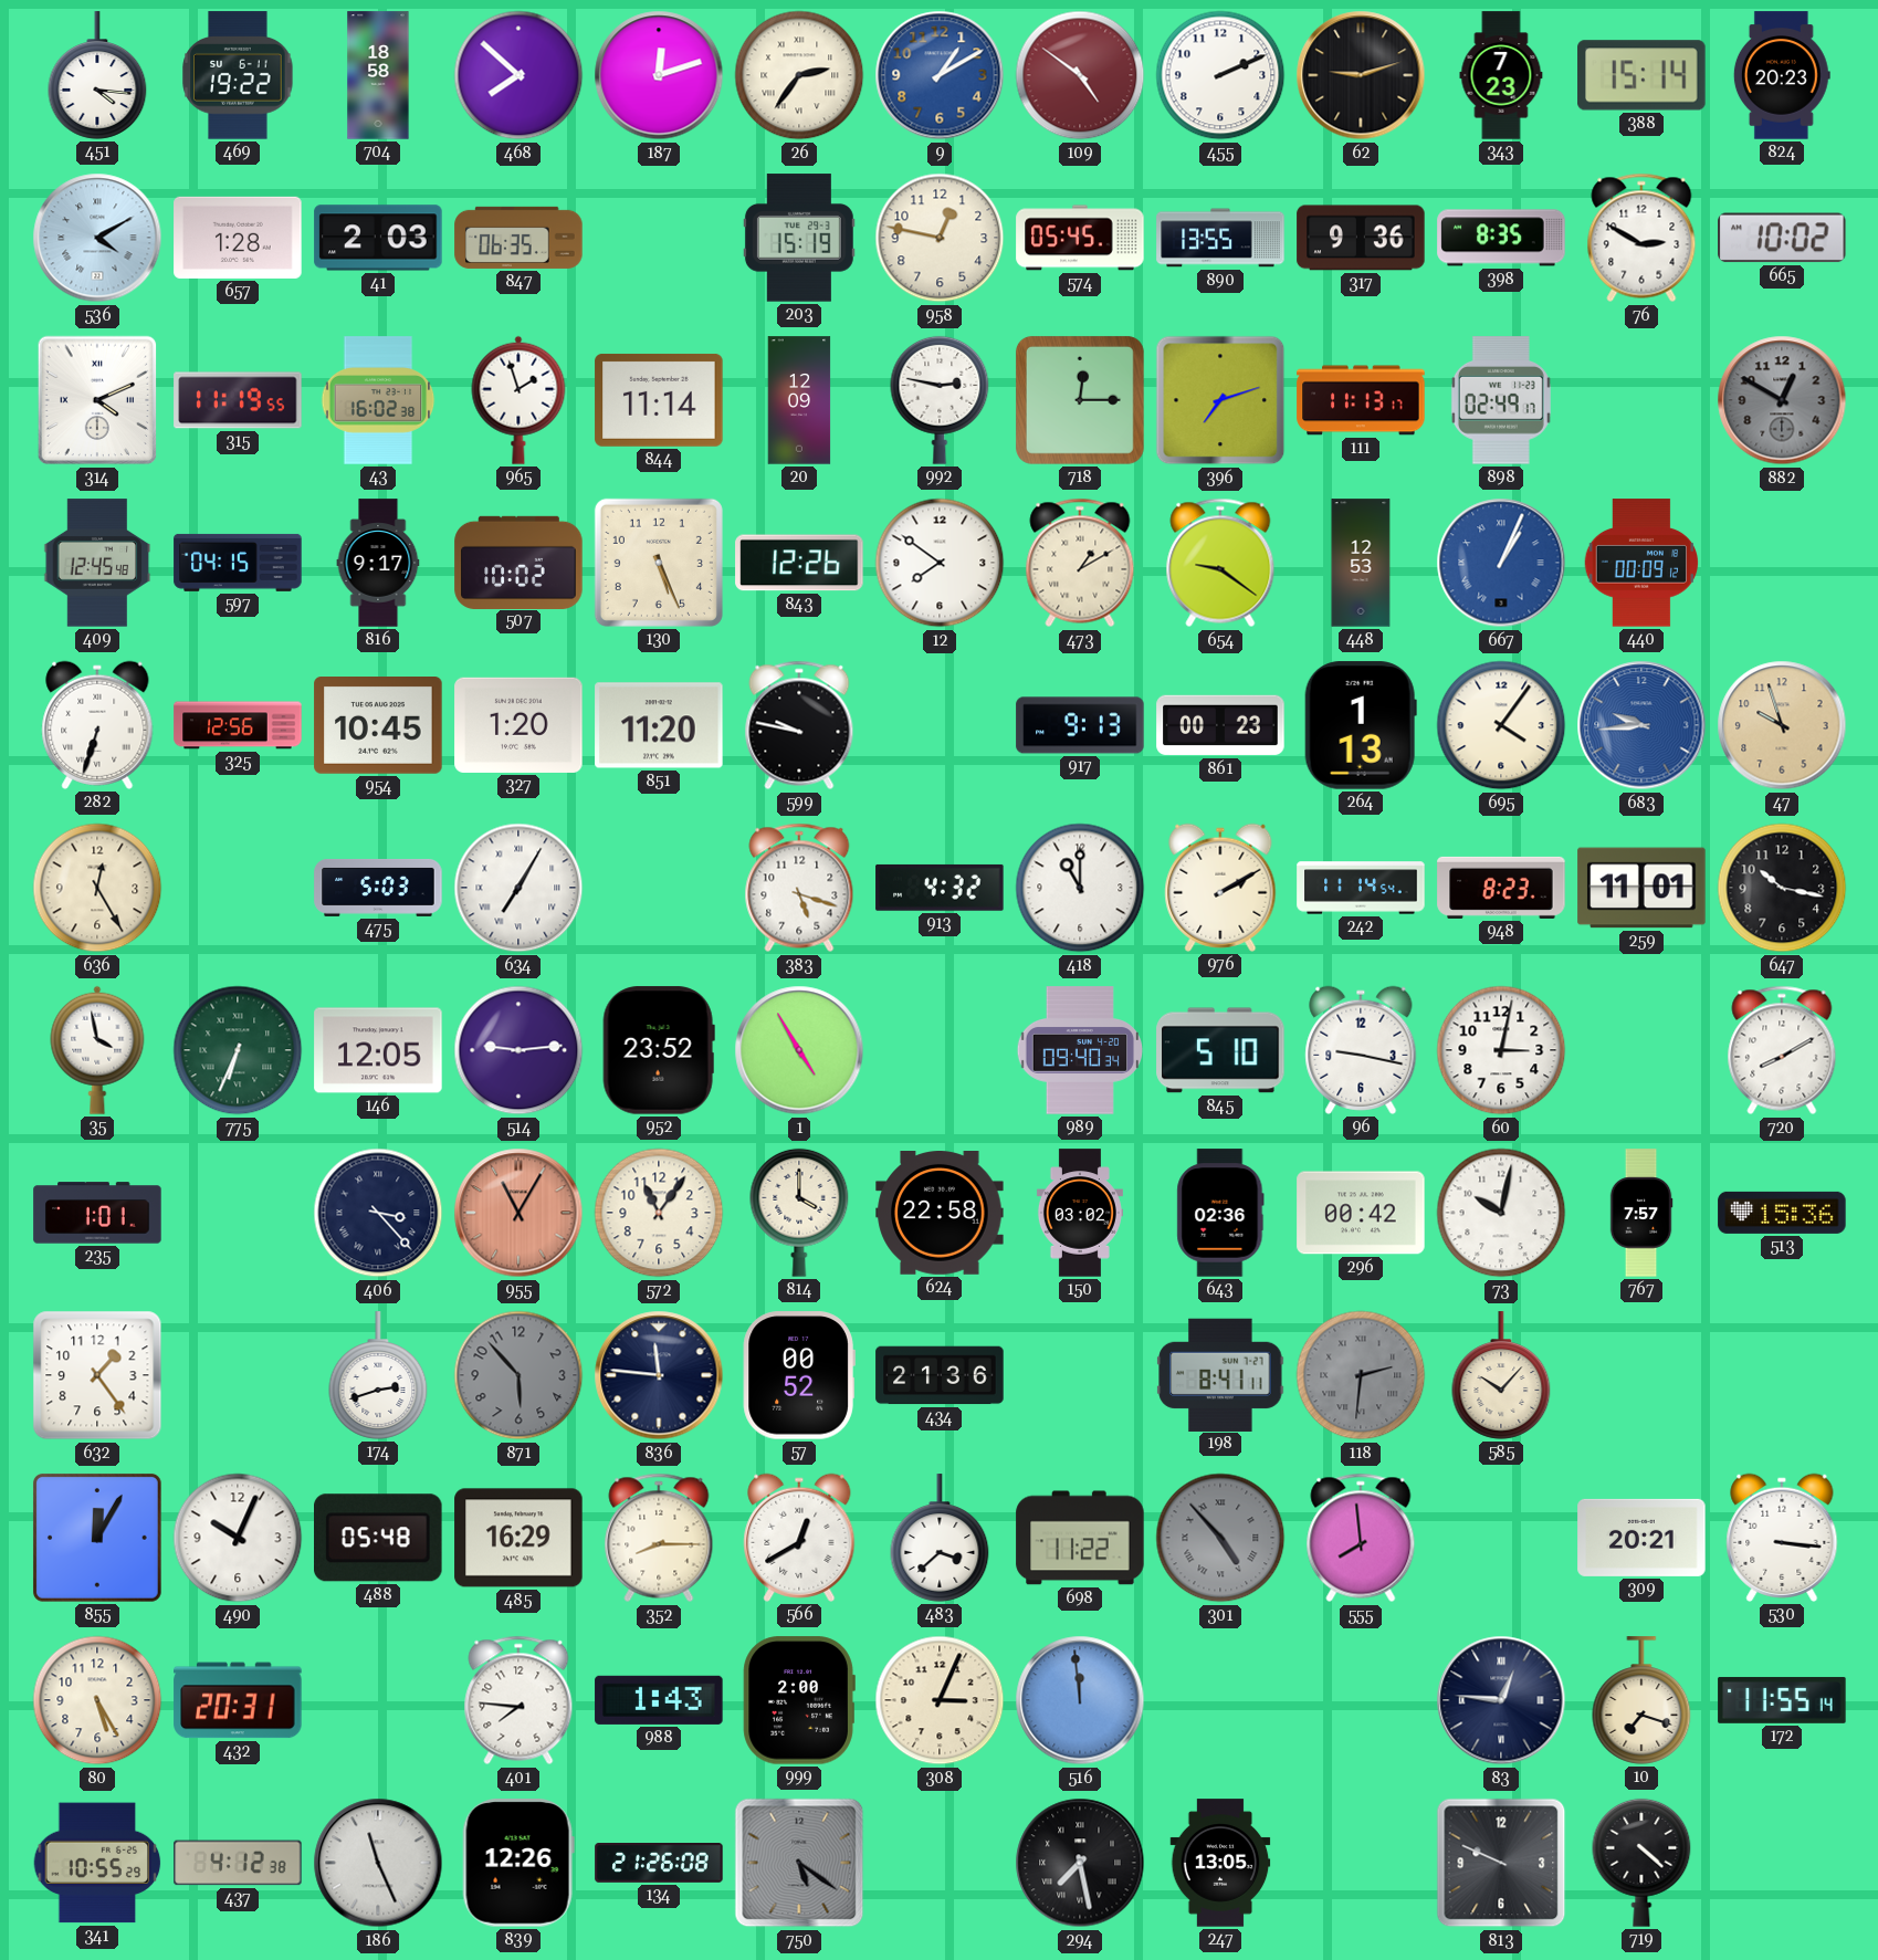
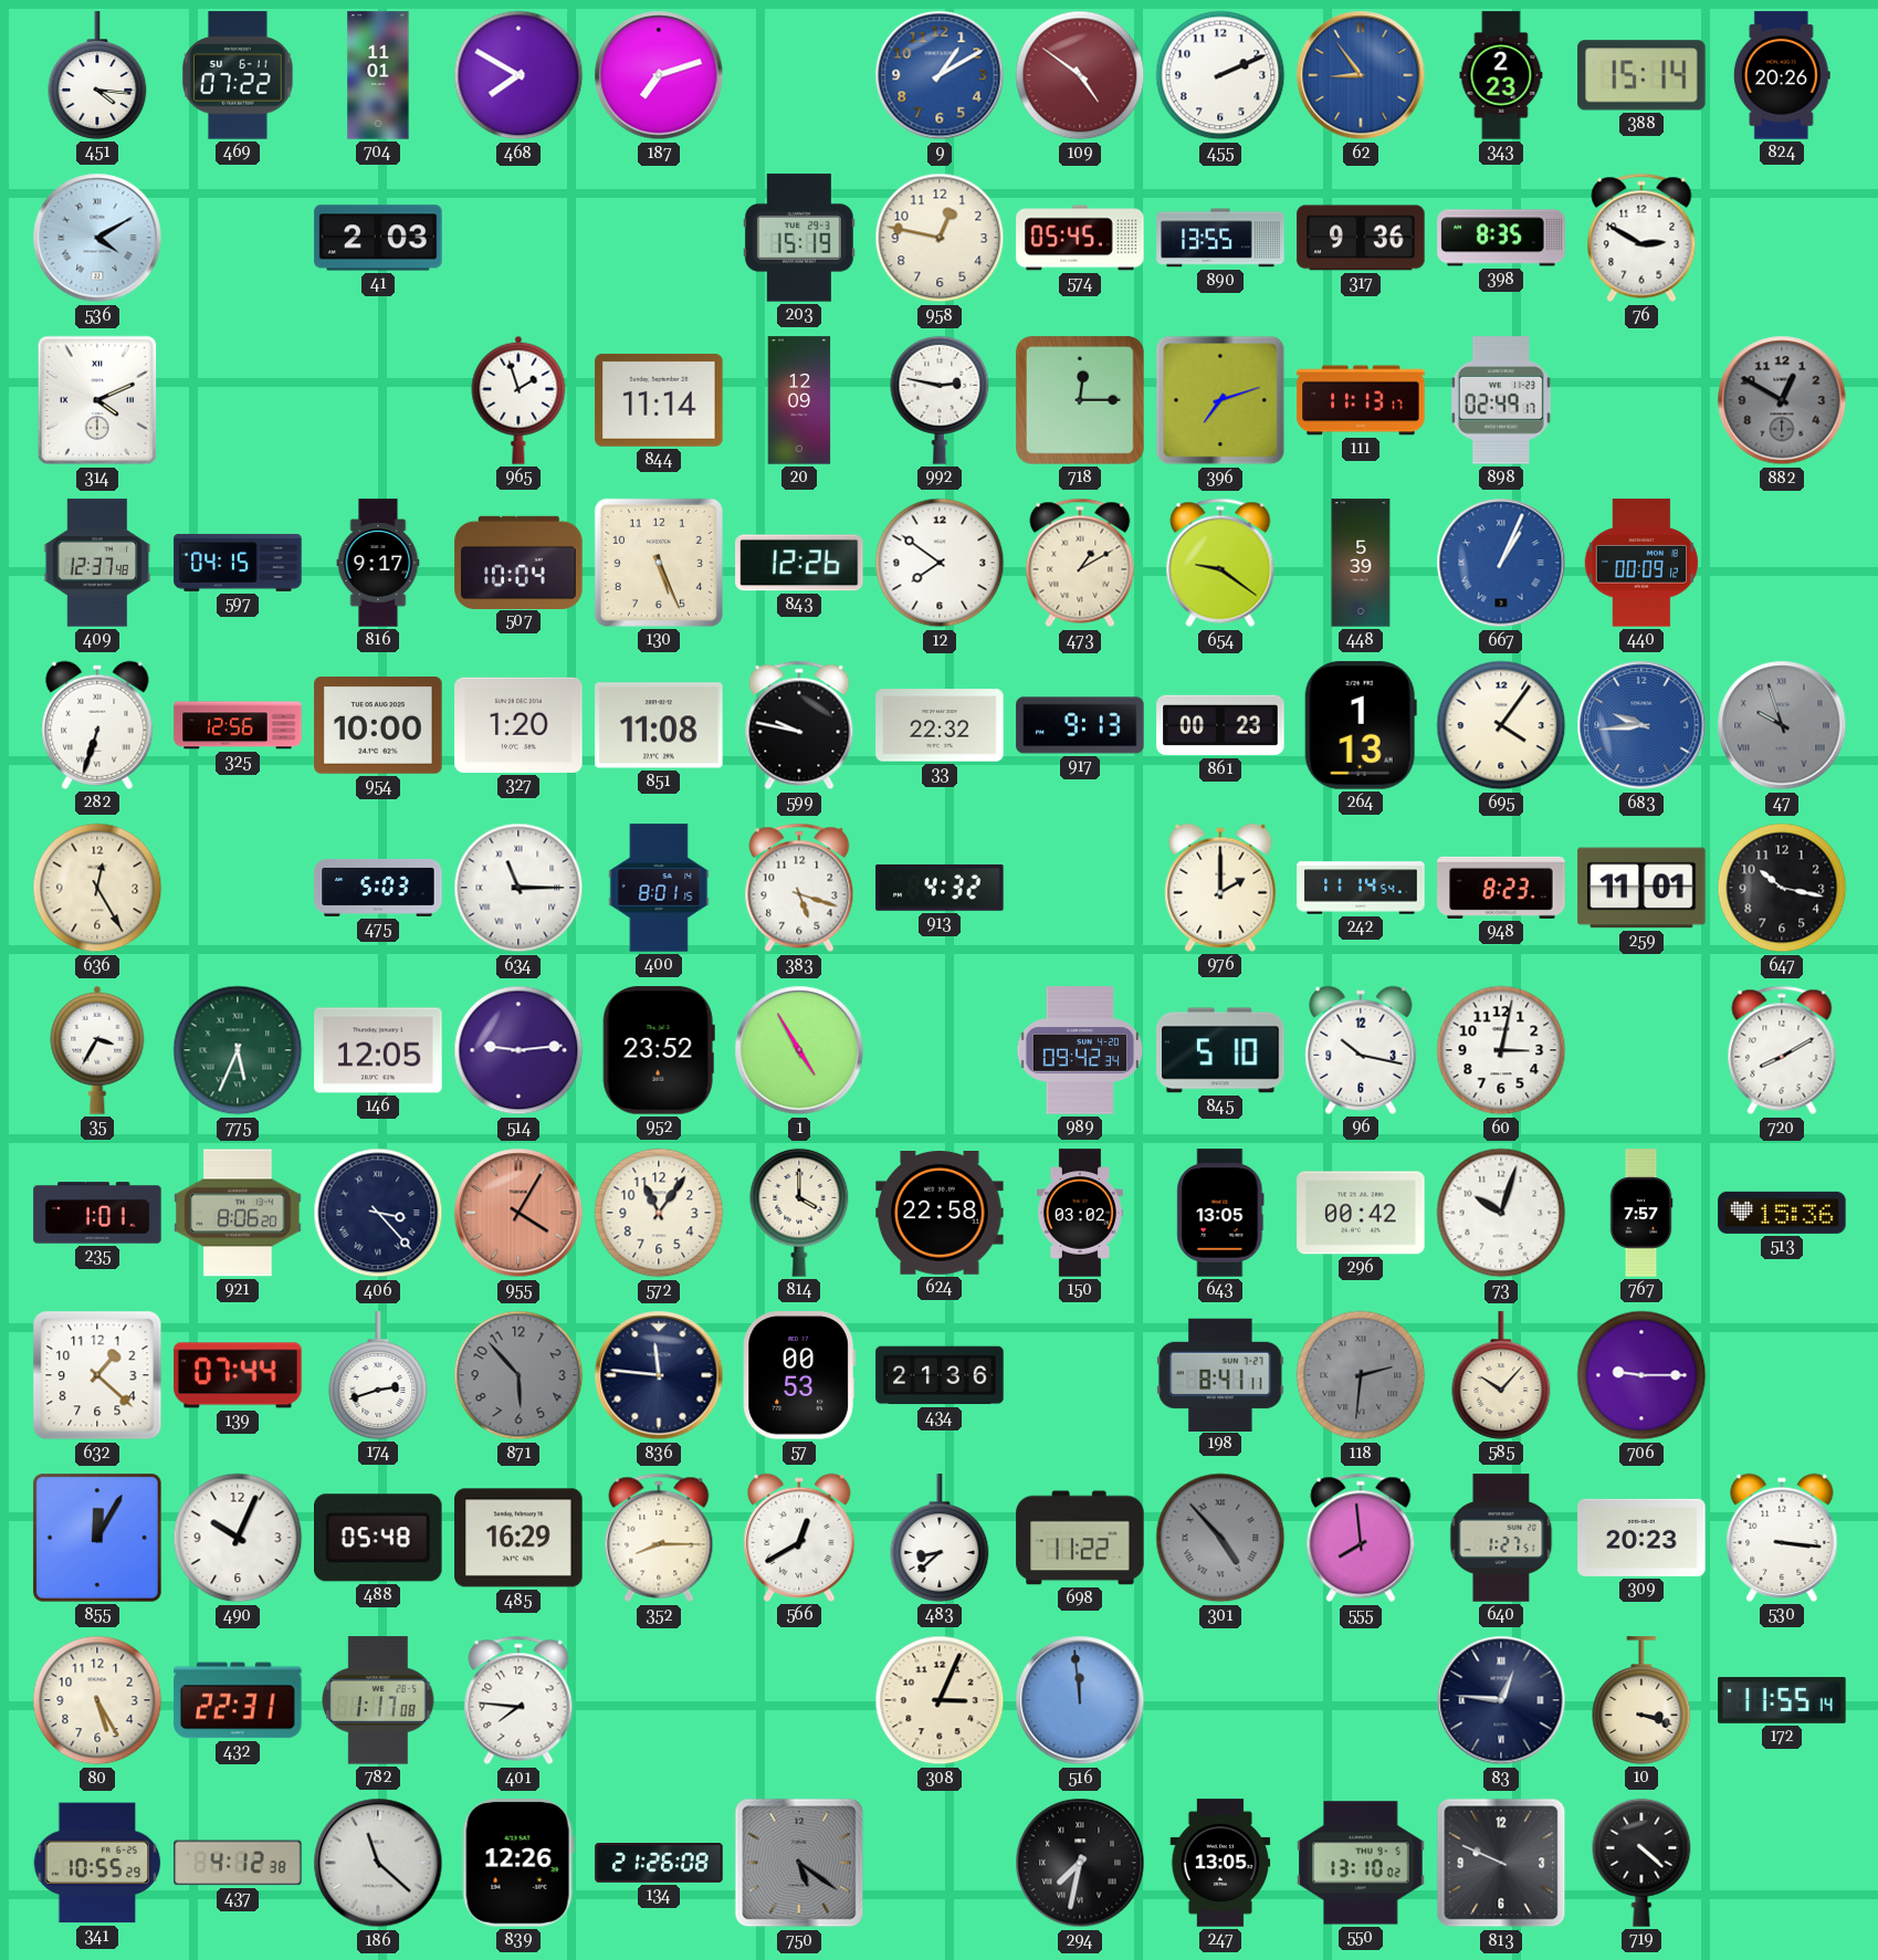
469: 19:22 -> 07:22 (238, 75)
704: 18:58 -> 11:01 (378, 75)
468: 7:52 -> 7:50 (518, 75)
187: 12:12 -> 7:12 (659, 75)
26: 2:36 -> none (799, 75)
62: 9:12 -> 8:54 (1361, 75)
62 dial: black -> blue (1361, 75)
343: 7:23 -> 2:23 (1501, 75)
824: 20:23 -> 20:26 (1782, 75)
657: 1:28 -> none (238, 238)
847: 06:35 -> none (518, 238)
665: 10:02 -> none (1783, 238)
315: 11:19 -> none (238, 400)
43: 16:02 -> none (378, 400)
409: 12:45 -> 12:37 (97, 563)
507: 10:02 -> 10:04 (518, 562)
448: 12:53 -> 5:39 (1361, 563)
954: 10:45 -> 10:00 (378, 726)
851: 11:20 -> 11:08 (659, 725)
33: none -> 22:32 (940, 725)
47 dial: champagne -> grey (1782, 725)
47 numerals: Arabic -> Roman (1782, 725)
634: 7:05 -> 11:15 (518, 888)
400: none -> 8:01 (659, 888)
418: 11:00 -> none (1080, 888)
976: 2:10 -> 2:00 (1220, 888)
35: 3:58 -> 3:35 (97, 1050)
775: 6:34 -> 5:34 (238, 1050)
989: 09:40 -> 09:42 (1079, 1050)
96: 9:17 -> 10:17 (1361, 1050)
921: none -> 8:06 (238, 1213)
955: 11:05 -> 4:05 (518, 1213)
643: 02:36 -> 13:05 (1220, 1213)
73: 10:02 -> 10:03 (1501, 1213)
632: 1:24 -> 1:22 (97, 1375)
139: none -> 07:44 (238, 1375)
57: 00:52 -> 00:53 (799, 1375)
706: none -> 9:15 (1641, 1375)
483: 3:38 -> 8:38 (940, 1538)
640: none -> 1:27 (1501, 1538)
309: 20:21 -> 20:23 (1641, 1538)
432: 20:31 -> 22:31 (238, 1700)
782: none -> 1:17 (378, 1700)
988: 1:43 -> none (659, 1700)
999: 2:00 -> none (799, 1700)
10: 7:18 -> 3:18 (1641, 1700)
186: 11:26 -> 11:22 (378, 1863)
294: 7:28 -> 7:32 (1080, 1863)
550: none -> 13:10 (1361, 1863)
